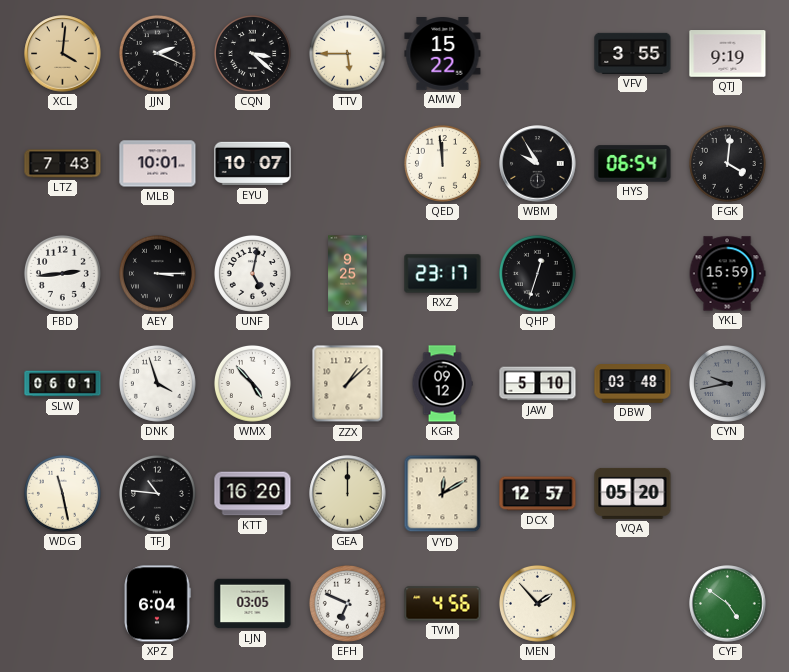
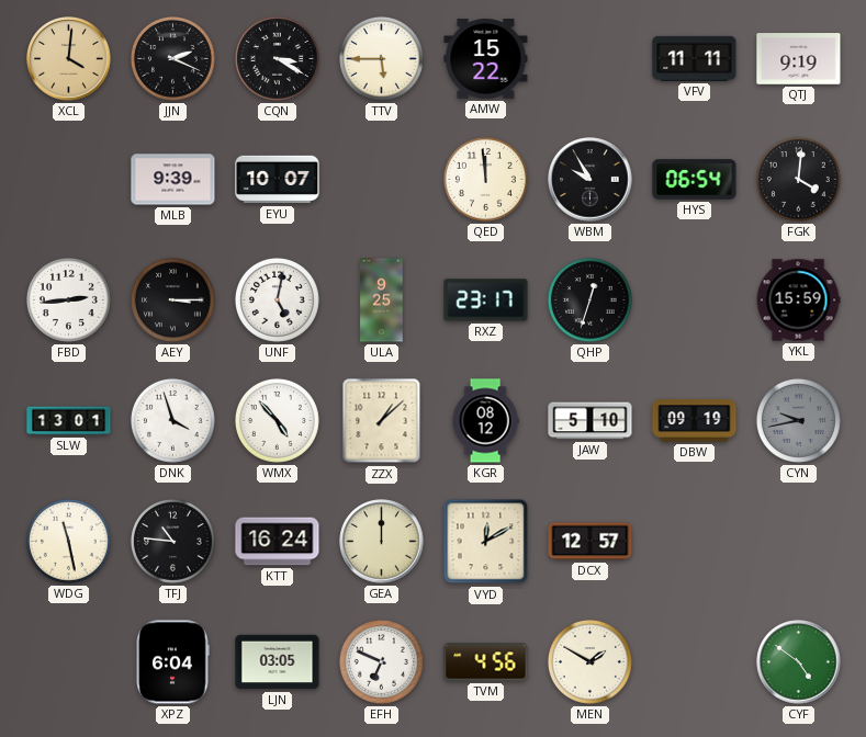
CQN: 3:22 -> 3:20 (277, 58)
VFV: 3:55 -> 11:11 (695, 58)
LTZ: 7:43 -> none (63, 164)
MLB: 10:01 -> 9:39 (173, 180)
SLW: 06:01 -> 13:01 (69, 421)
KGR: 09:12 -> 08:12 (485, 421)
DBW: 03:48 -> 09:19 (695, 421)
KTT: 16:20 -> 16:24 (278, 542)
VQA: 05:20 -> none (633, 493)
MEN: 1:53 -> 1:50 (589, 661)
